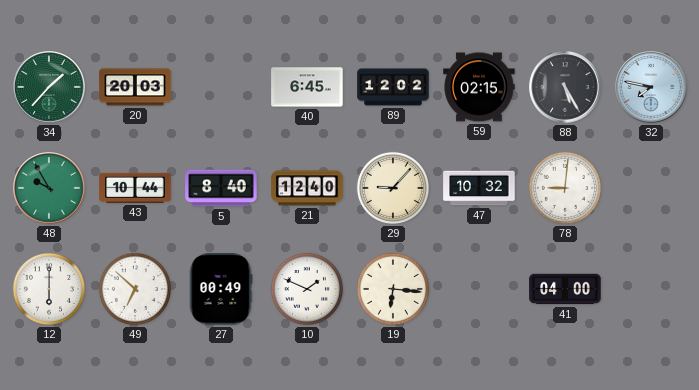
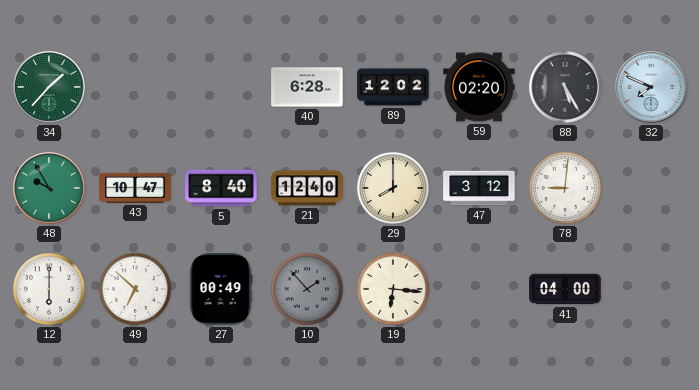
20: 20:03 -> none (135, 87)
40: 6:45 -> 6:28 (307, 87)
59: 02:15 -> 02:20 (479, 87)
32: 7:47 -> 7:49 (651, 87)
43: 10:44 -> 10:47 (135, 188)
29: 9:07 -> 8:00 (393, 188)
47: 10:32 -> 3:12 (479, 188)
10: 1:49 -> 1:53 (307, 289)
10 dial: white -> grey (307, 289)
